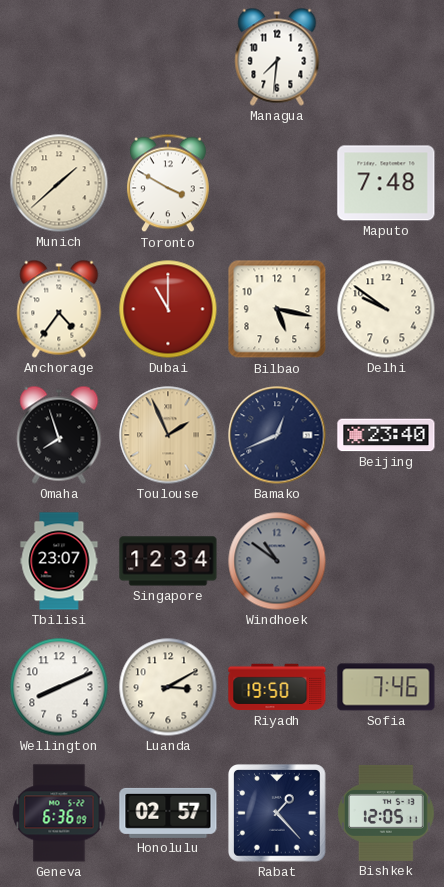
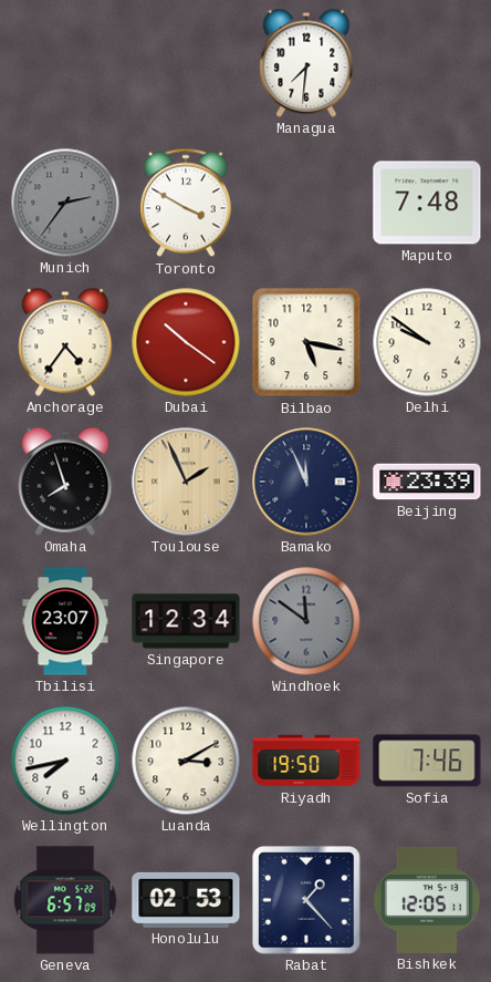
Munich: 1:38 -> 2:36 (65, 203)
Munich dial: cream -> grey (65, 203)
Dubai: 11:00 -> 10:21 (186, 342)
Bamako: 12:41 -> 11:56 (306, 482)
Beijing: 23:40 -> 23:39 (427, 482)
Windhoek: 10:51 -> 11:51 (306, 621)
Wellington: 8:11 -> 7:43 (65, 761)
Geneva: 6:36 -> 6:57 (65, 900)
Honolulu: 02:57 -> 02:53 (186, 900)
